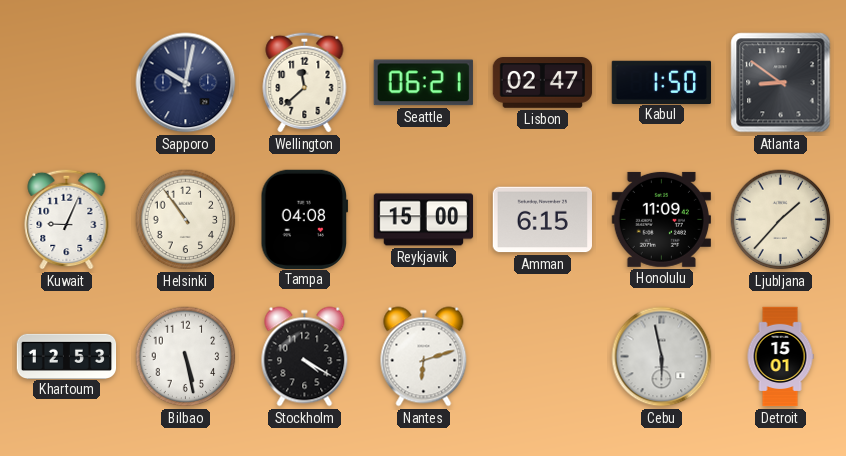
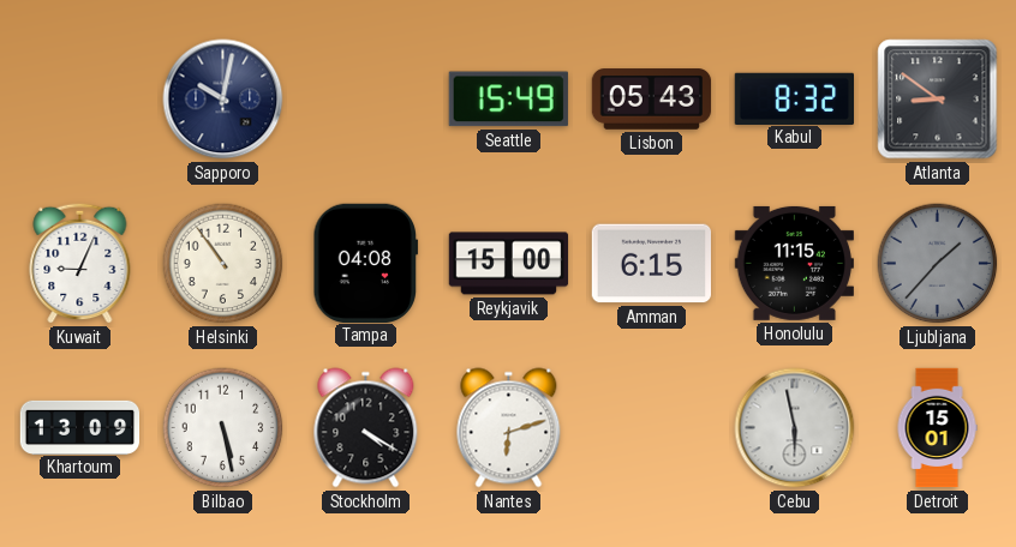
Wellington: 11:38 -> none (305, 82)
Seattle: 06:21 -> 15:49 (508, 100)
Lisbon: 02:47 -> 05:43 (652, 100)
Kabul: 1:50 -> 8:32 (794, 98)
Honolulu: 11:09 -> 11:15 (794, 263)
Ljubljana dial: cream -> grey (938, 264)
Khartoum: 12:53 -> 13:09 (80, 427)
